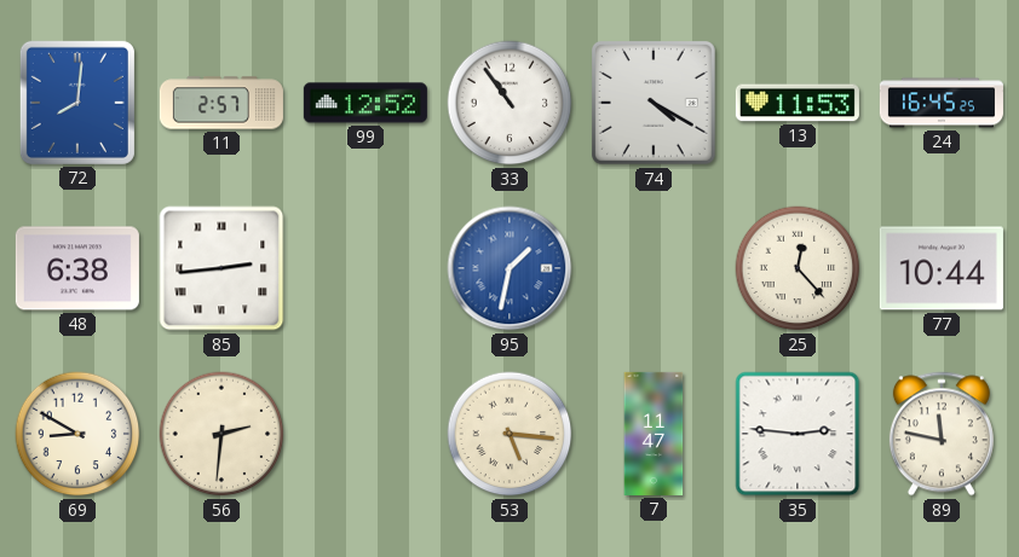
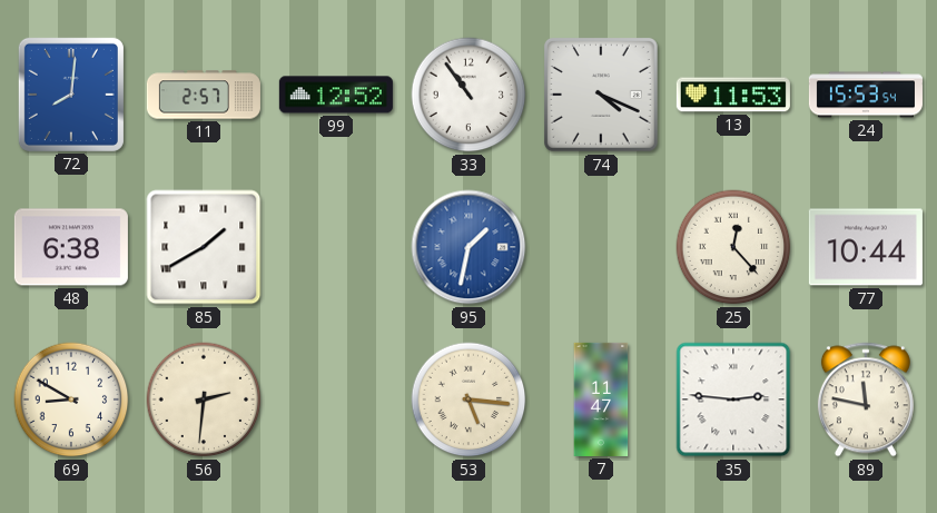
74: 4:20 -> 4:19 (601, 95)
24: 16:45 -> 15:53 (866, 95)
85: 2:44 -> 1:40 (204, 247)
